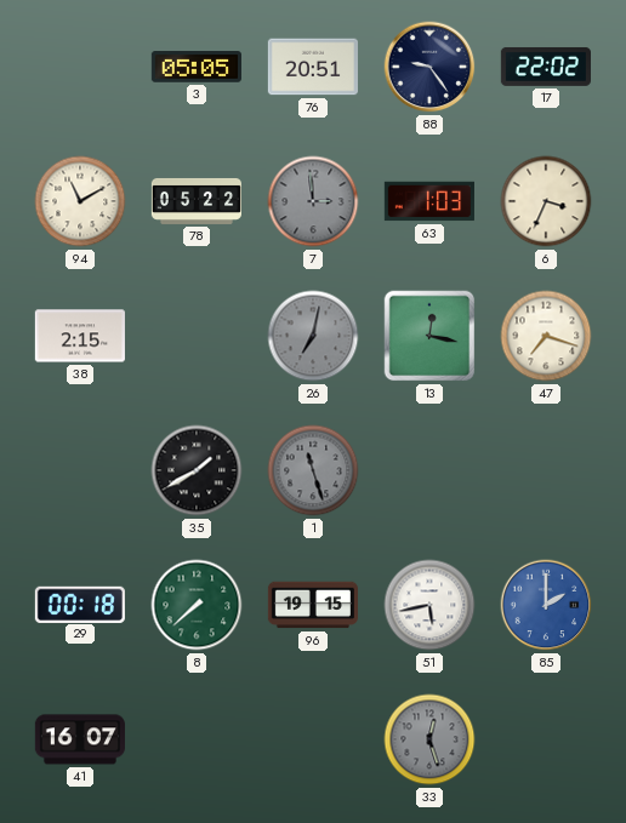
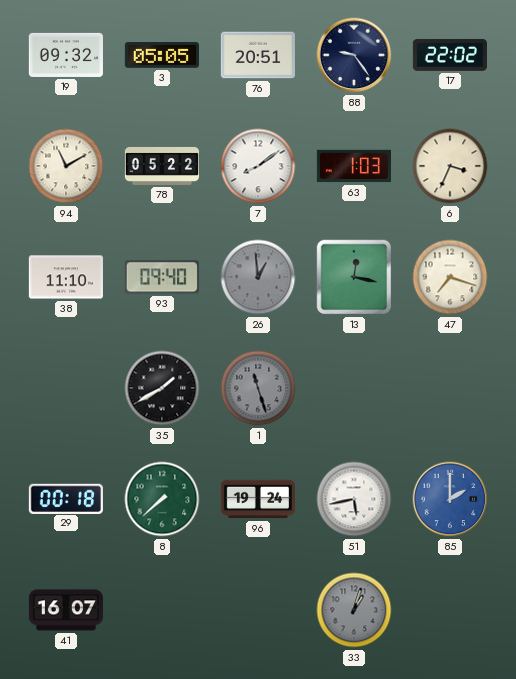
19: none -> 09:32 (66, 55)
7: 2:59 -> 8:09 (258, 166)
7 dial: grey -> white (258, 166)
38: 2:15 -> 11:10 (66, 277)
93: none -> 09:40 (162, 277)
26: 7:02 -> 12:59 (258, 277)
96: 19:15 -> 19:24 (258, 499)
33: 12:27 -> 1:03 (354, 610)
